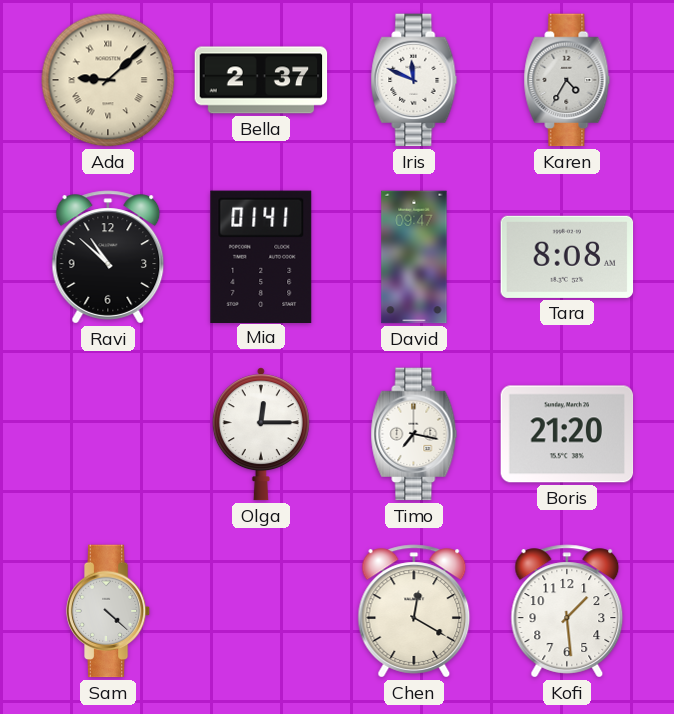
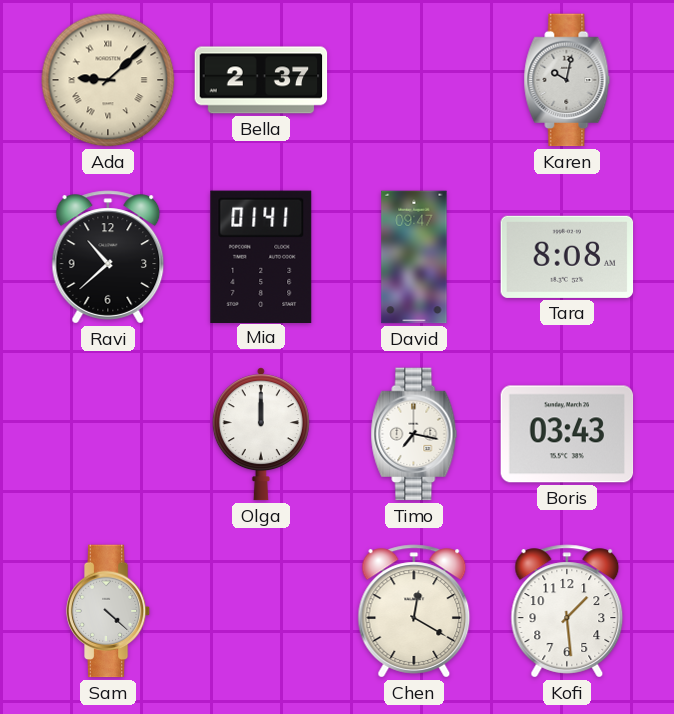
Iris: 11:49 -> none (414, 80)
Karen: 4:35 -> 10:02 (567, 80)
Ravi: 10:52 -> 10:38 (108, 257)
Olga: 12:15 -> 12:00 (261, 434)
Boris: 21:20 -> 03:43 (567, 434)
